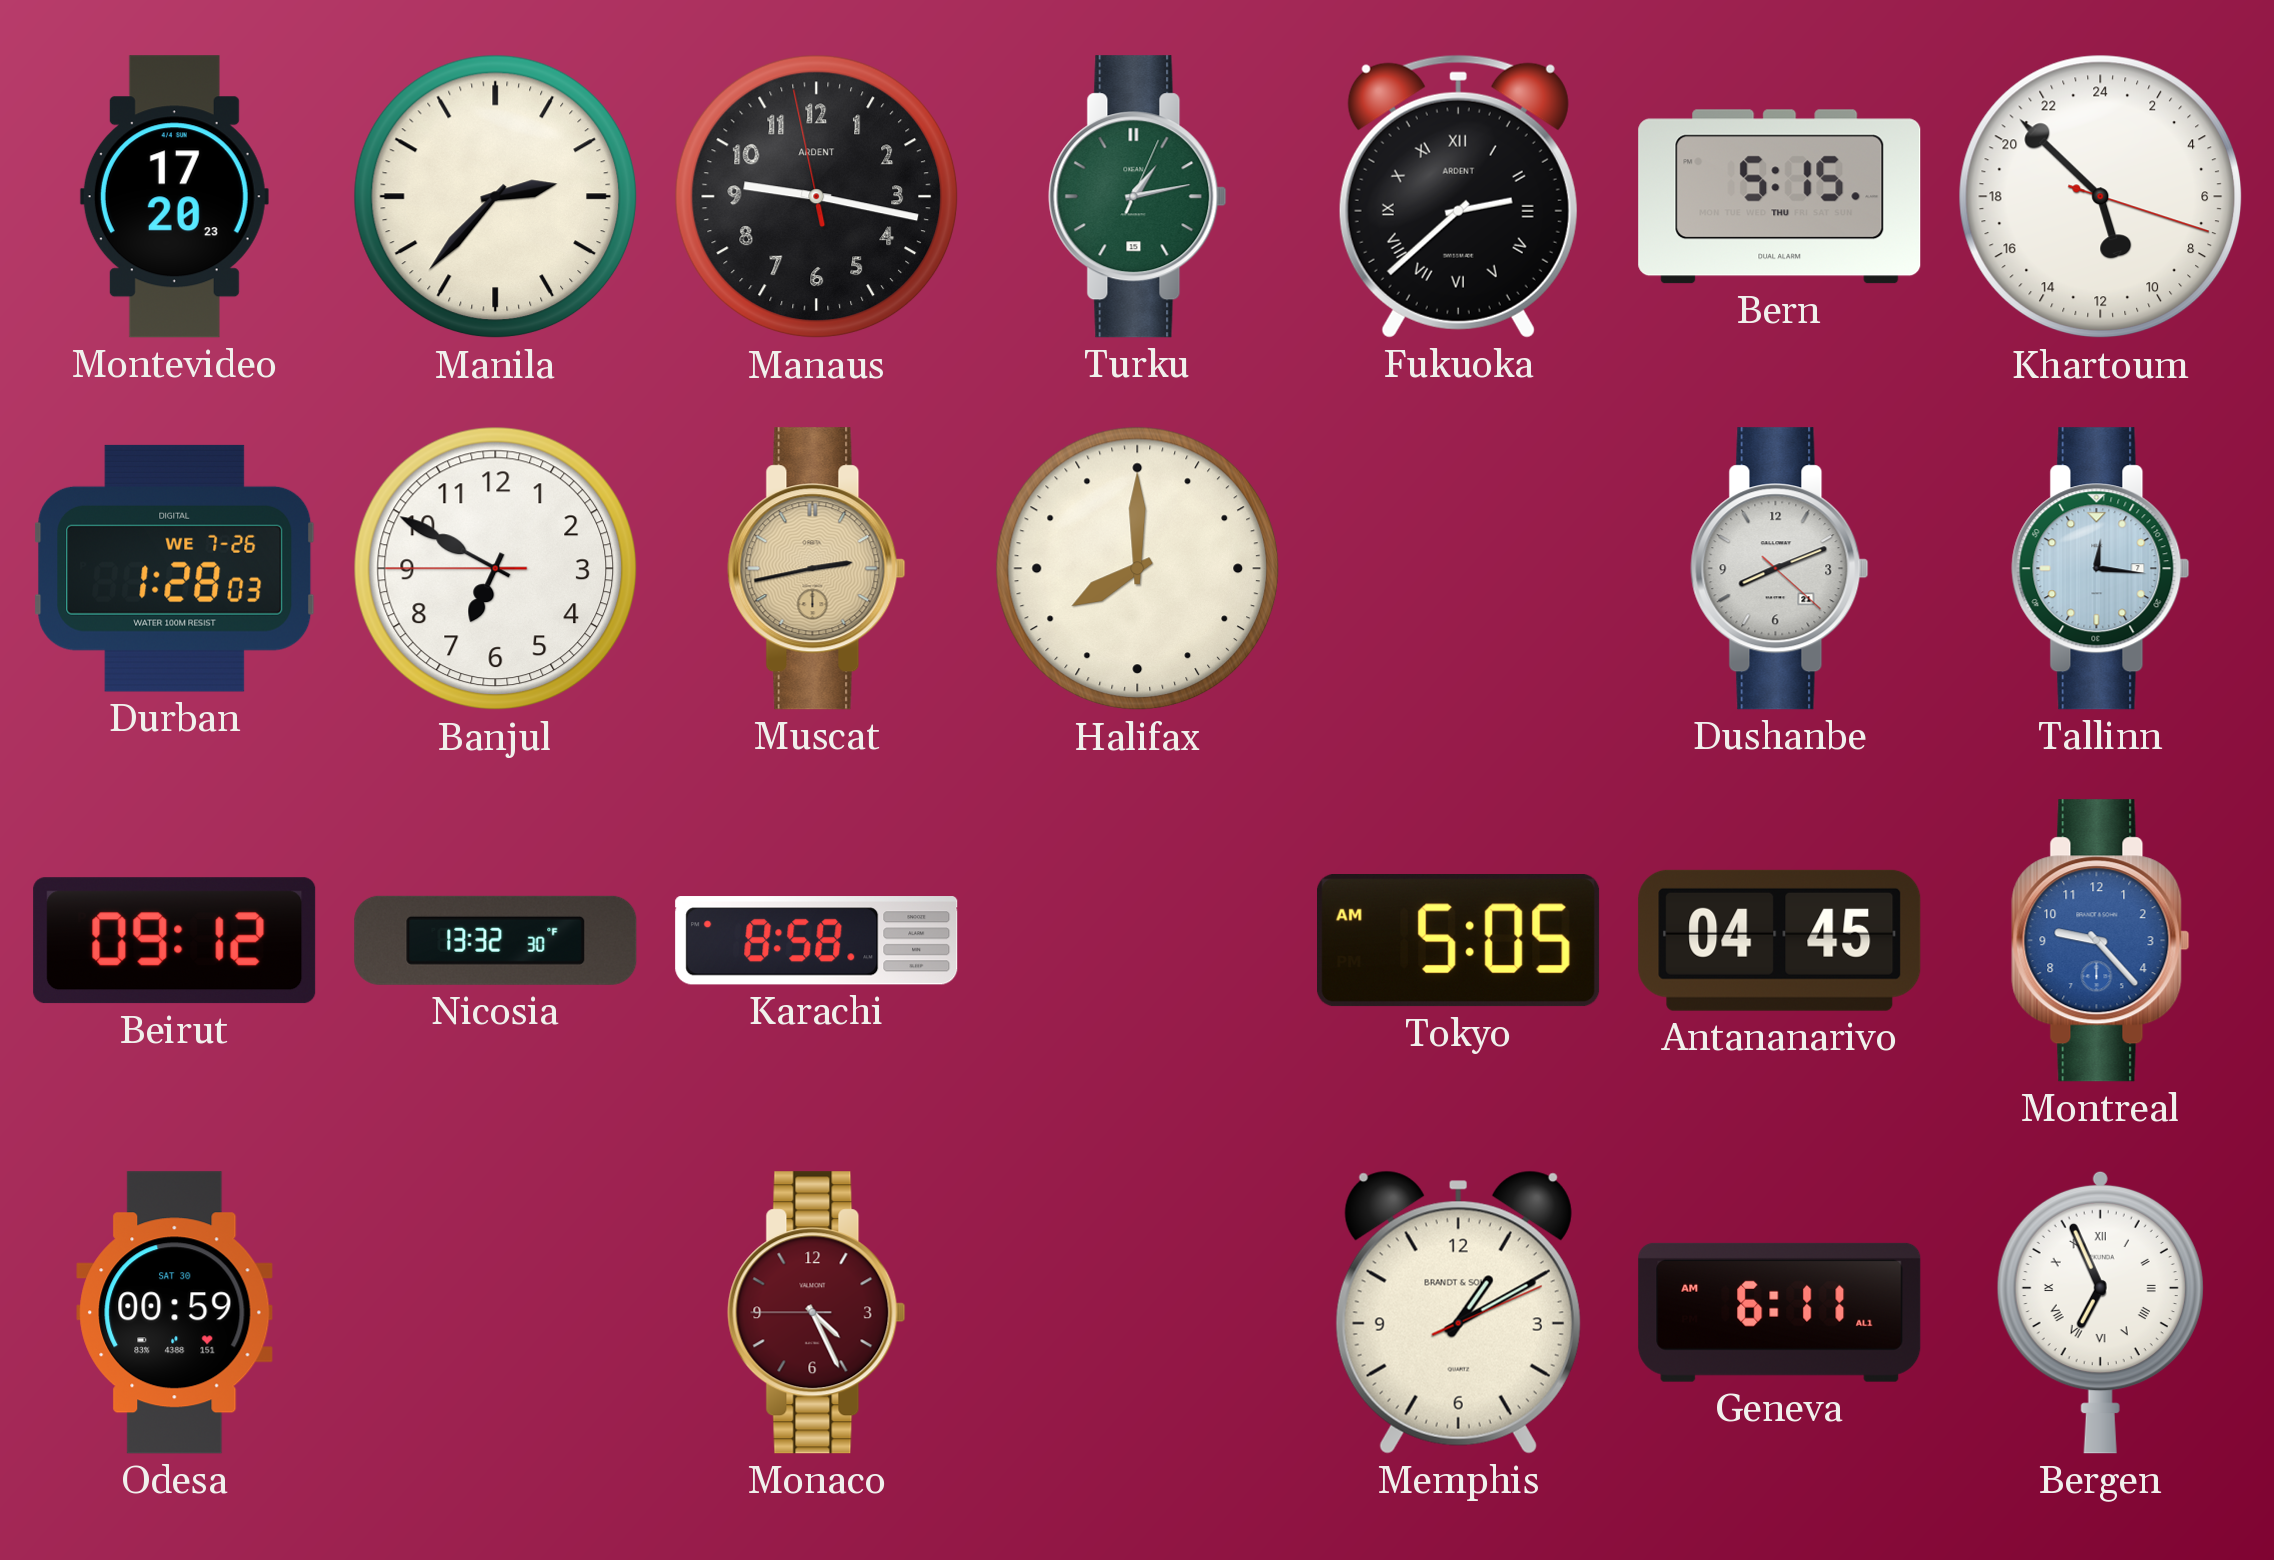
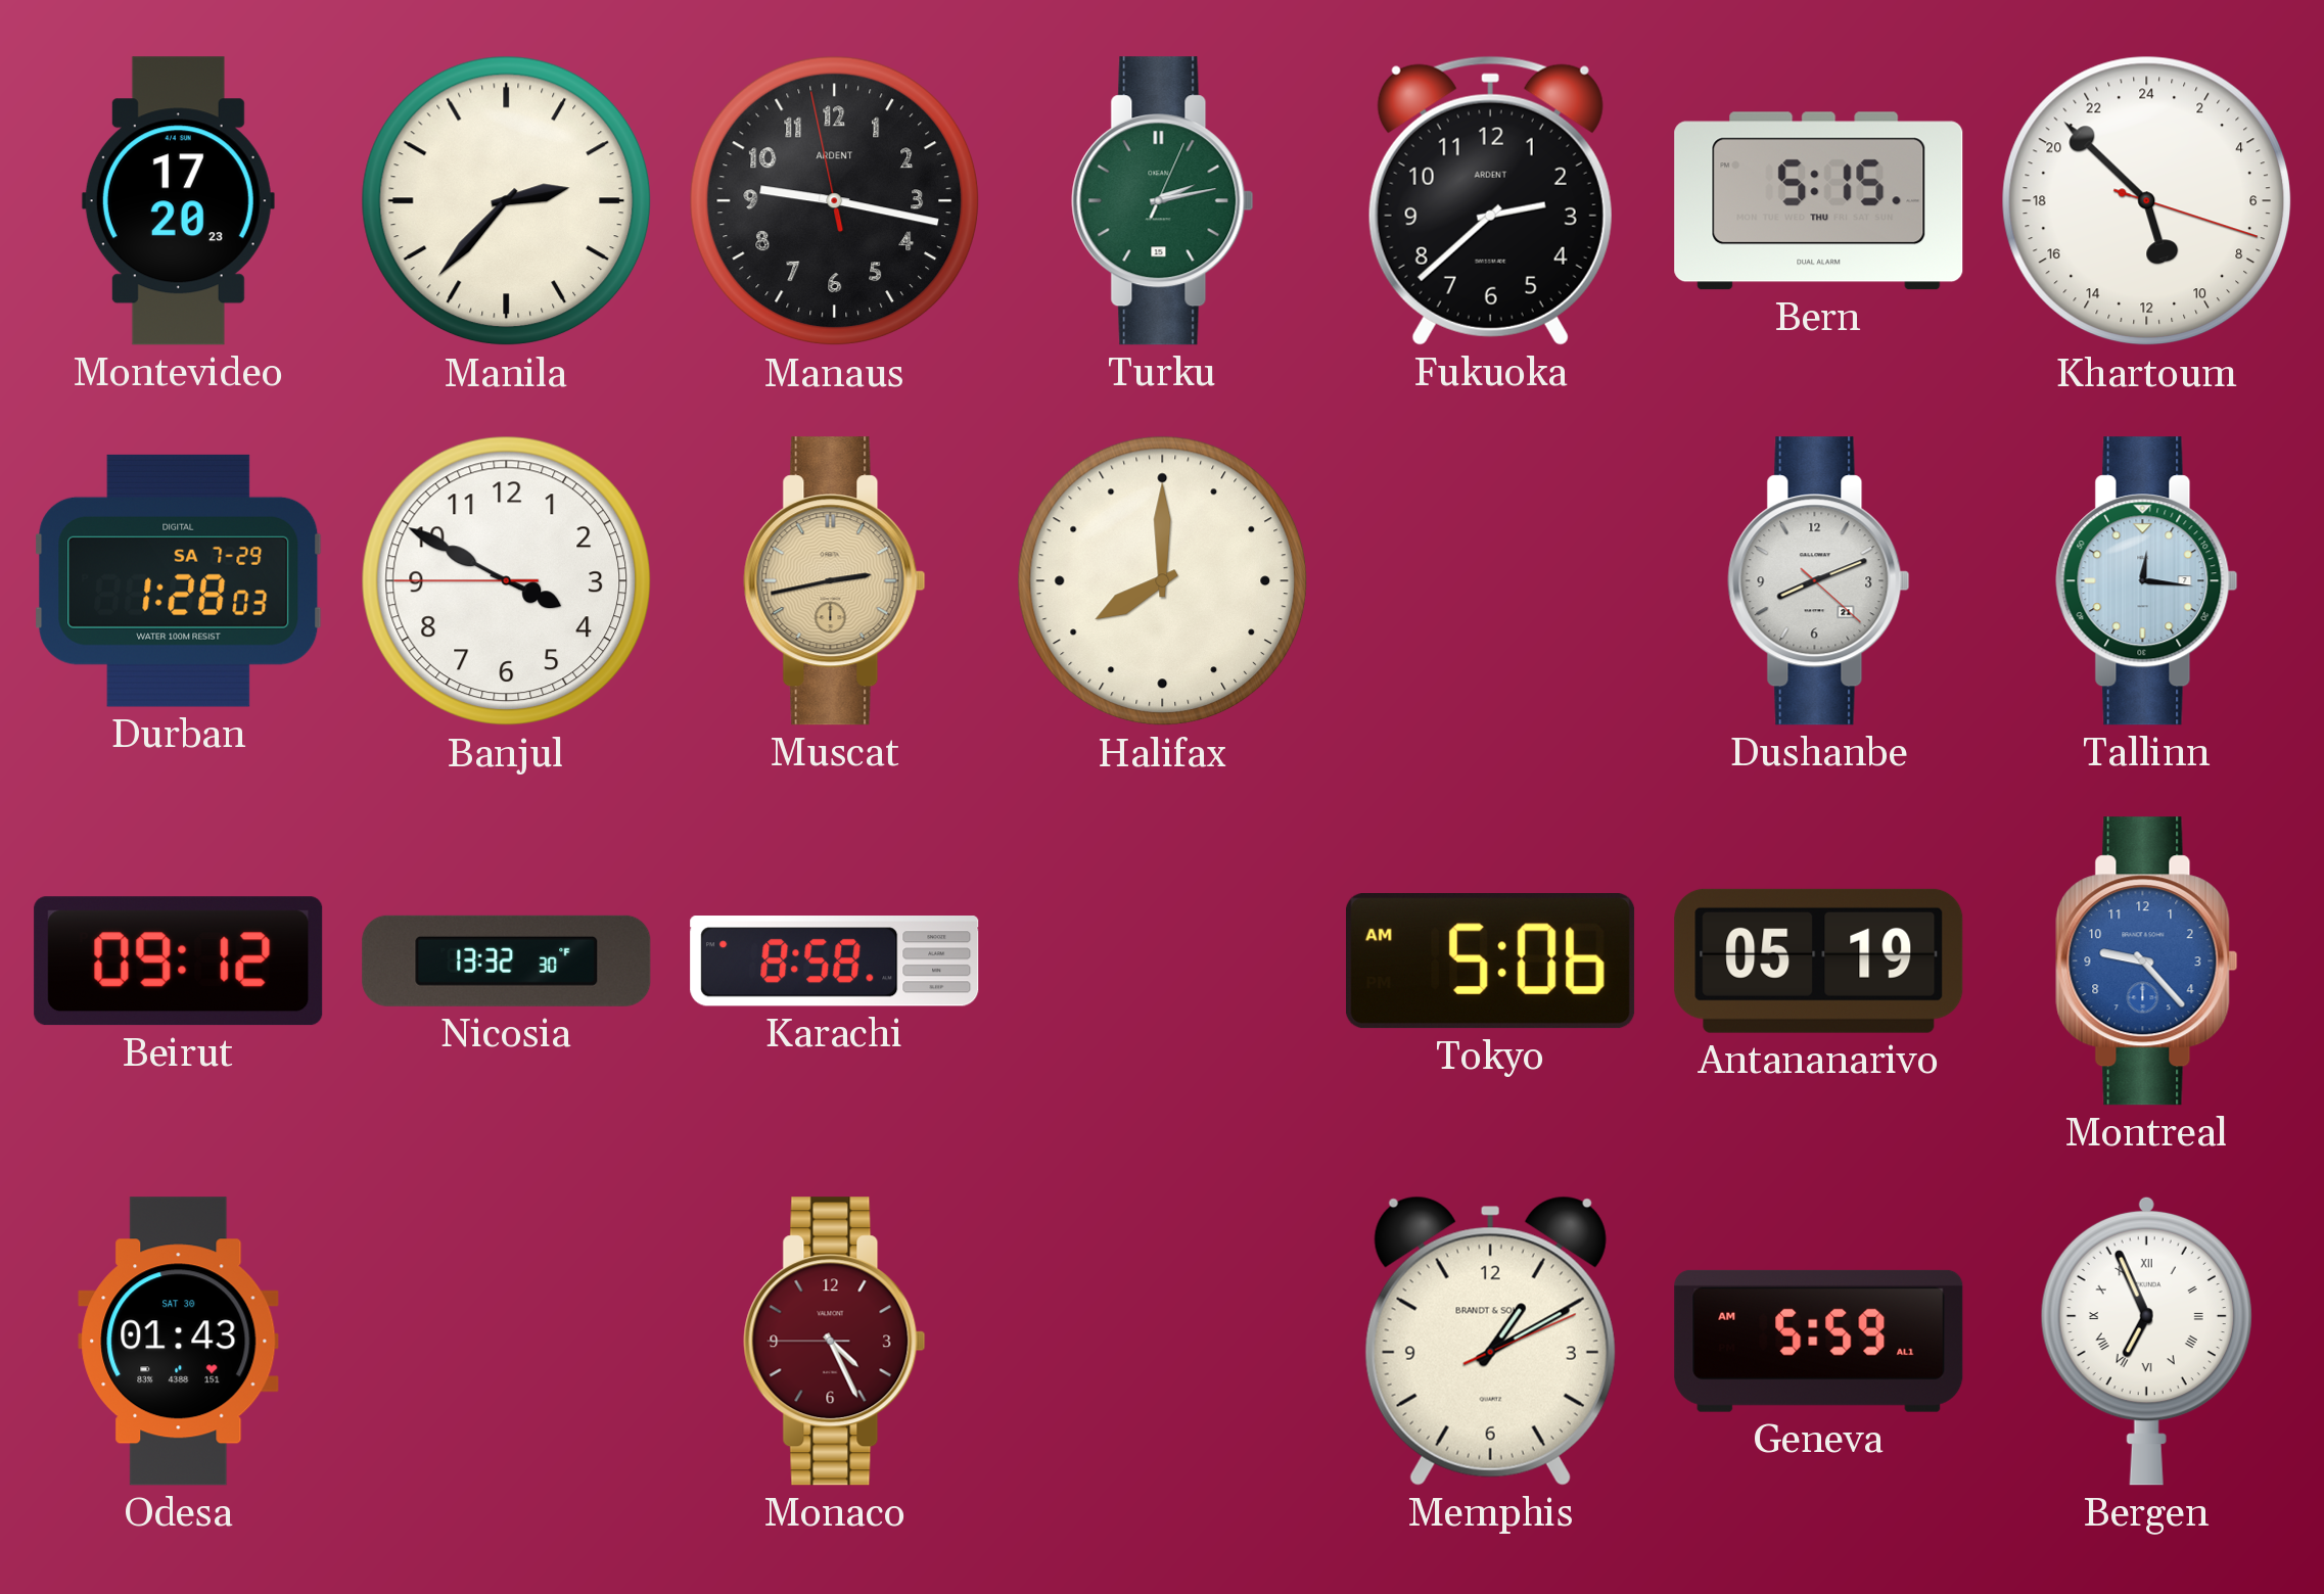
Turku: 1:13 -> 2:13 (1163, 201)
Fukuoka numerals: Roman -> Arabic (1490, 200)
Durban date: WE 7-26 -> SA 7-29 (179, 580)
Banjul: 6:49 -> 3:49 (507, 581)
Tokyo: 5:05 -> 5:06 (1491, 962)
Antananarivo: 04:45 -> 05:19 (1819, 960)
Odesa: 00:59 -> 01:43 (179, 1342)
Geneva: 6:11 -> 5:59 (1819, 1341)
